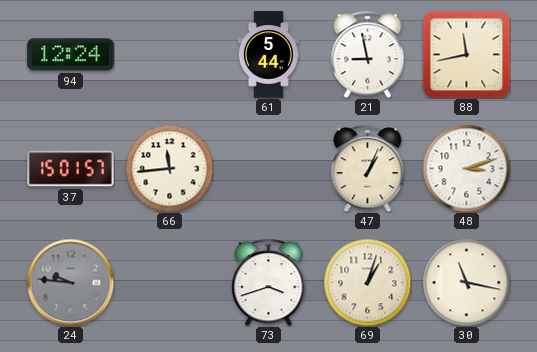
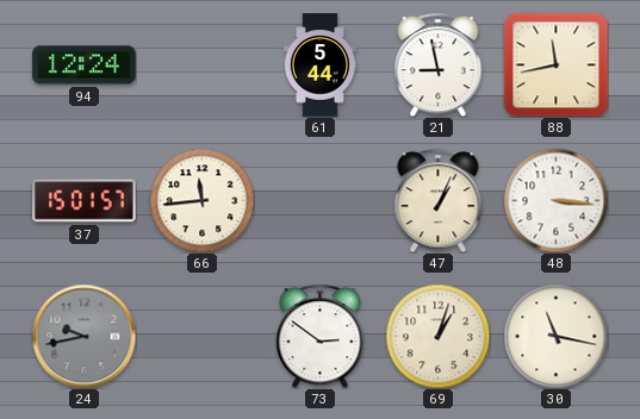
48: 3:12 -> 3:16 (555, 200)
24: 9:46 -> 9:43 (83, 336)
73: 3:42 -> 2:51 (321, 336)
